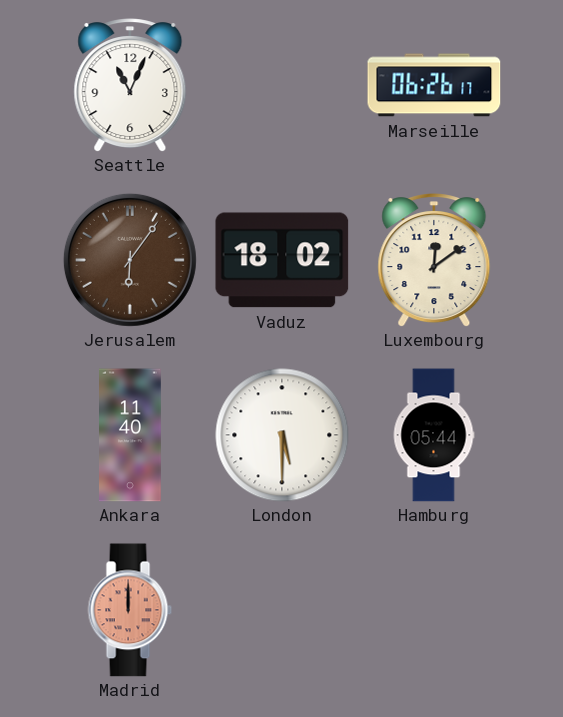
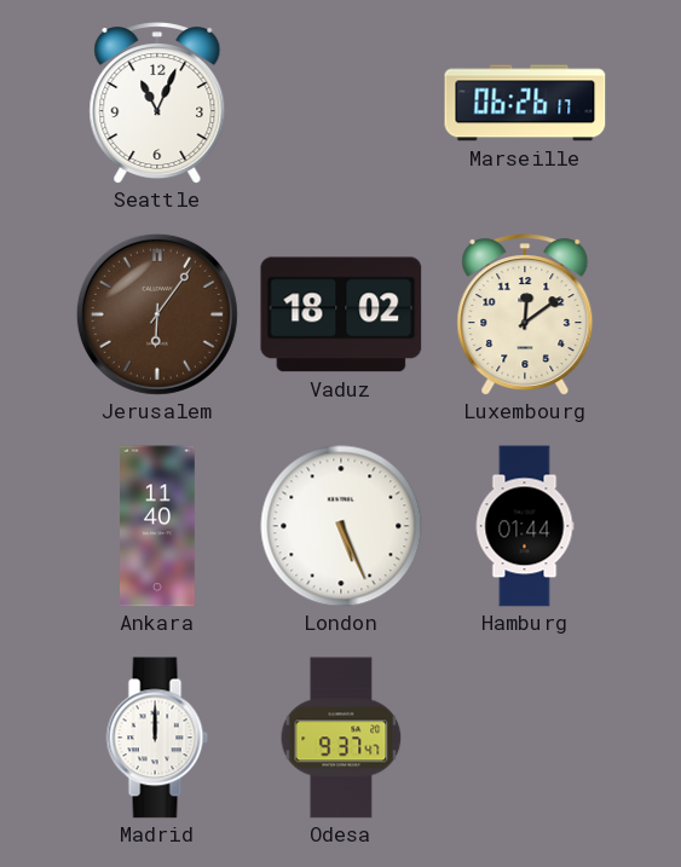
London: 5:30 -> 5:26 (341, 526)
Hamburg: 05:44 -> 01:44 (525, 526)
Madrid dial: salmon -> white (157, 738)
Odesa: none -> 9:37 (341, 738)
